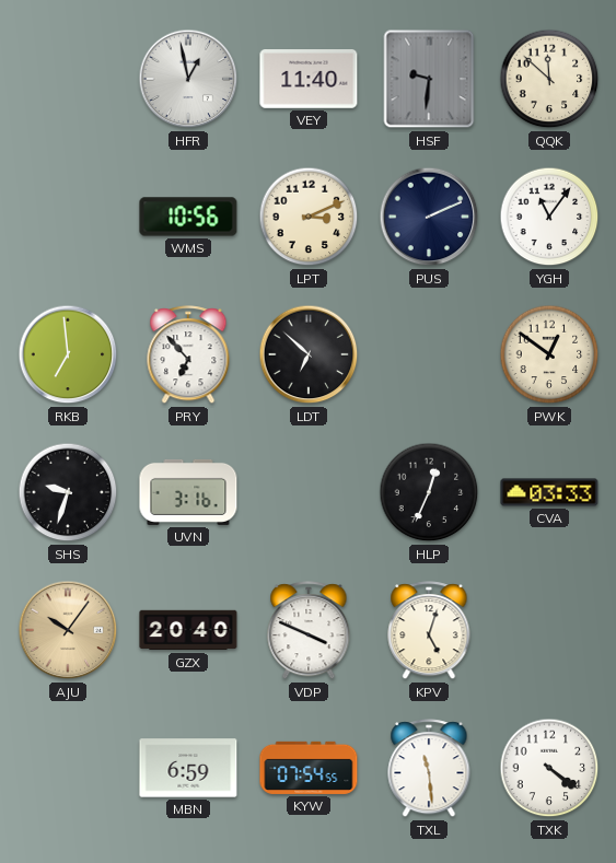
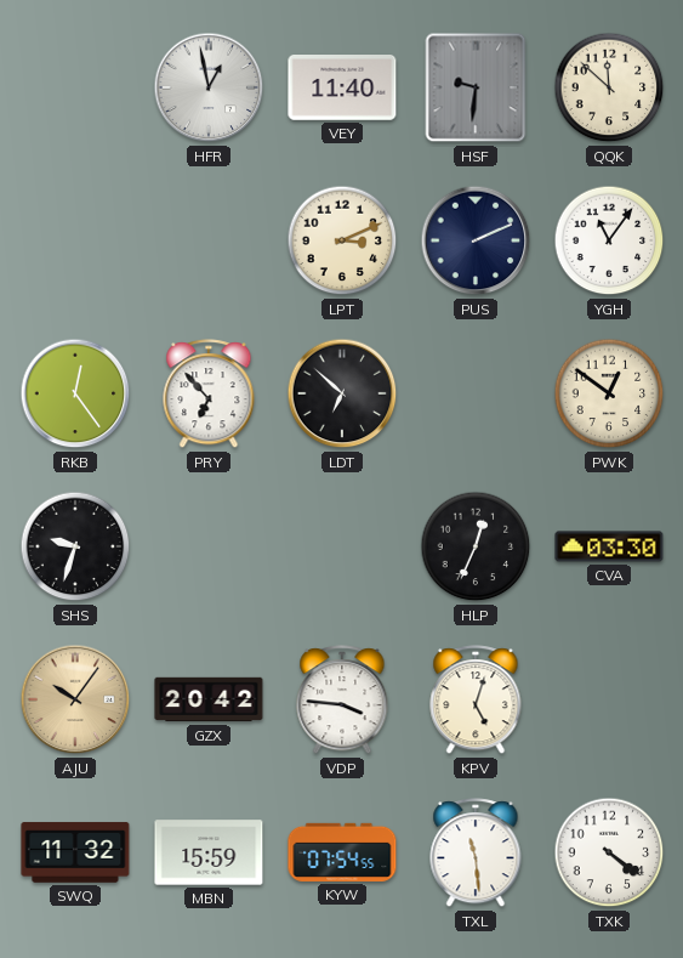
WMS: 10:56 -> none (188, 217)
RKB: 6:59 -> 12:24 (75, 393)
UVN: 3:16 -> none (188, 492)
CVA: 03:33 -> 03:30 (609, 546)
GZX: 20:40 -> 20:42 (209, 699)
VDP: 3:49 -> 3:46 (342, 701)
SWQ: none -> 11:32 (75, 852)
MBN: 6:59 -> 15:59 (209, 852)
